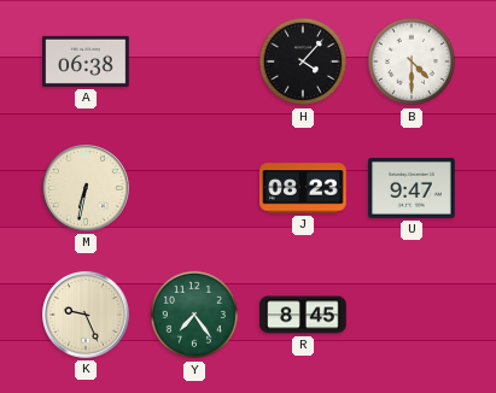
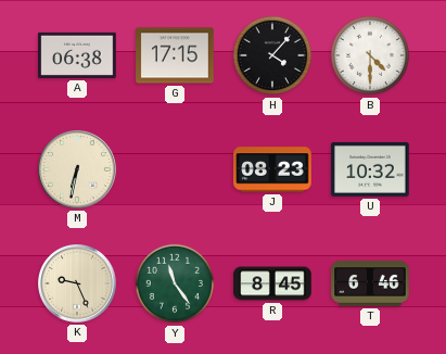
G: none -> 17:15 (175, 55)
U: 9:47 -> 10:32 (370, 169)
Y: 7:24 -> 11:24 (175, 283)
T: none -> 6:46 (370, 283)
